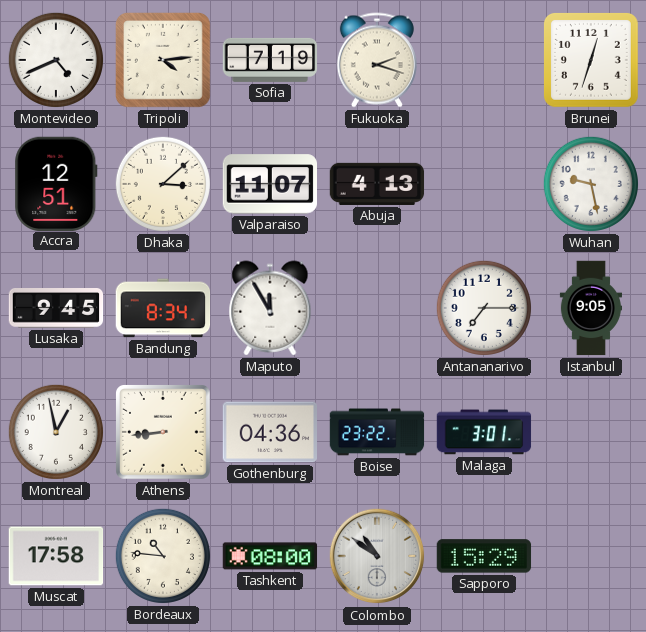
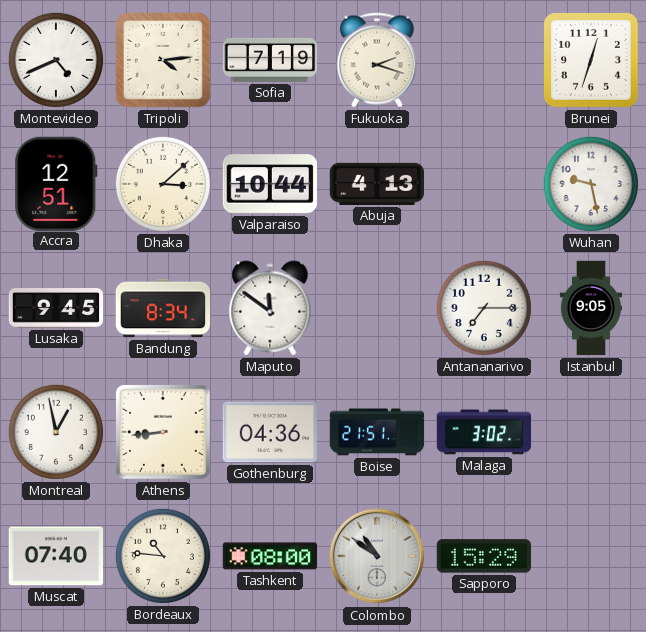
Valparaiso: 11:07 -> 10:44 (269, 184)
Maputo: 11:55 -> 11:51 (270, 308)
Boise: 23:22 -> 21:51 (377, 432)
Malaga: 3:01 -> 3:02 (484, 432)
Muscat: 17:58 -> 07:40 (56, 556)
